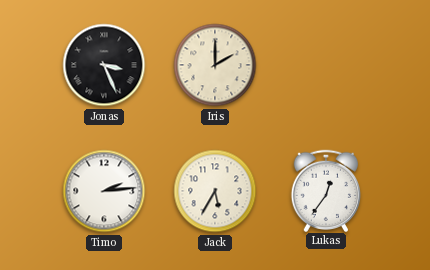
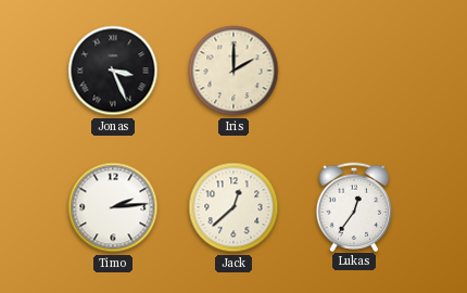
Jack: 5:35 -> 12:38 (233, 207)
